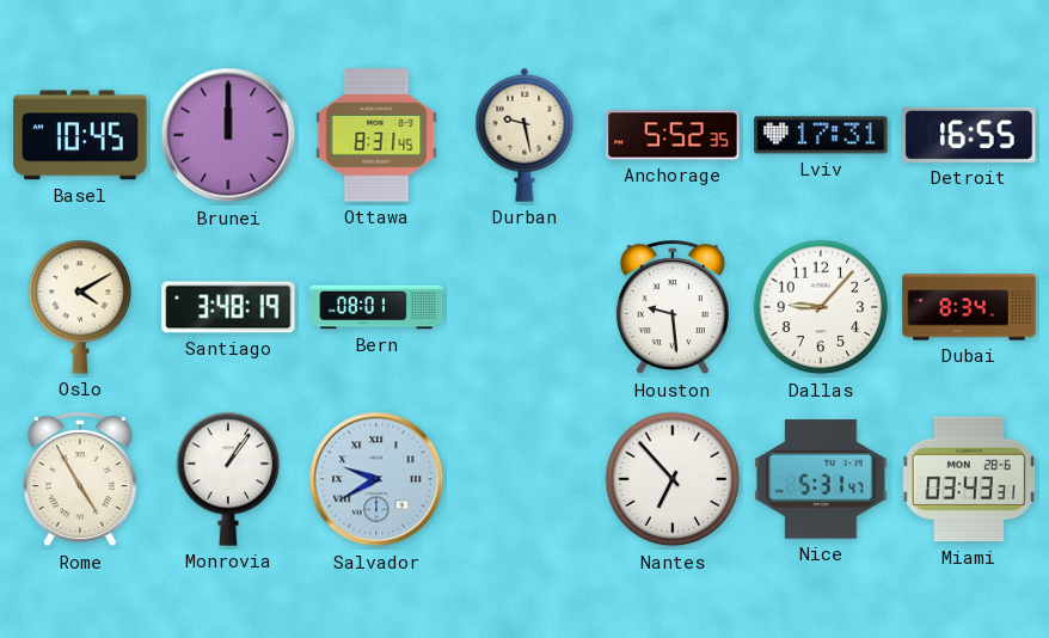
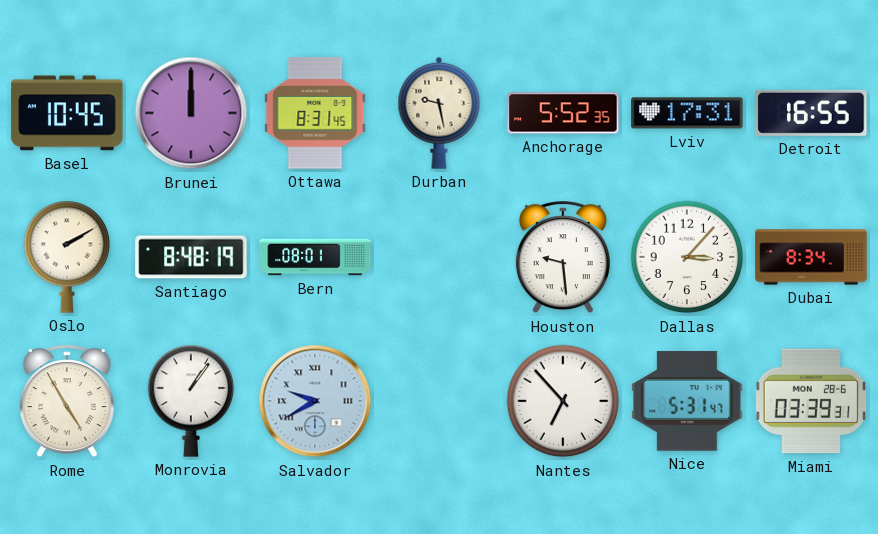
Oslo: 4:10 -> 2:10 (67, 257)
Santiago: 3:48 -> 8:48 (191, 257)
Dallas: 9:07 -> 3:07 (687, 257)
Miami: 03:43 -> 03:39 (811, 401)
